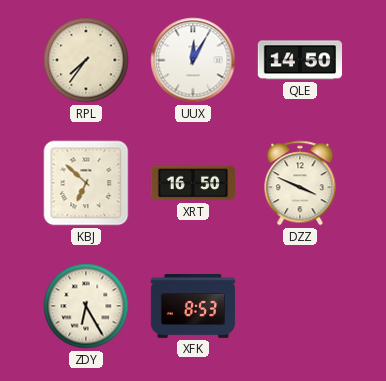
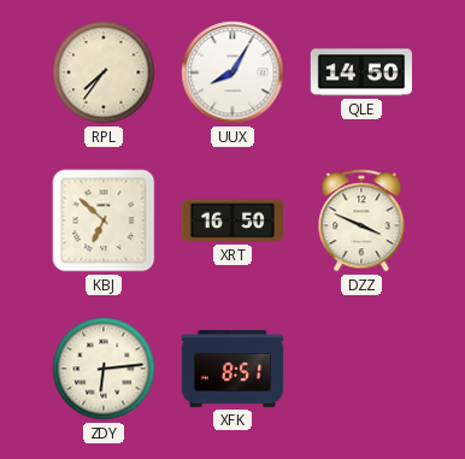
UUX: 12:05 -> 8:05 (232, 72)
ZDY: 6:25 -> 6:14 (104, 369)
XFK: 8:53 -> 8:51 (232, 369)
